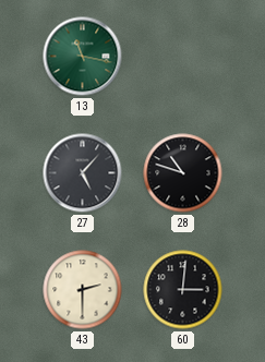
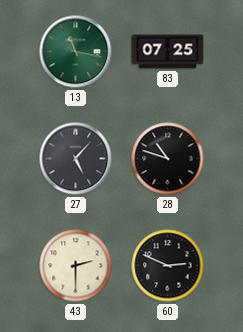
83: none -> 07:25 (168, 52)
60: 3:01 -> 2:49 (168, 266)
